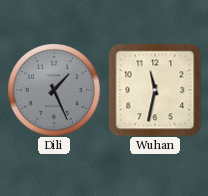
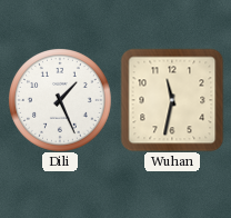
Dili dial: grey -> white (60, 100)
